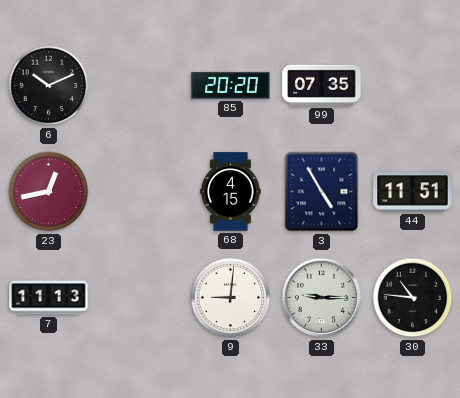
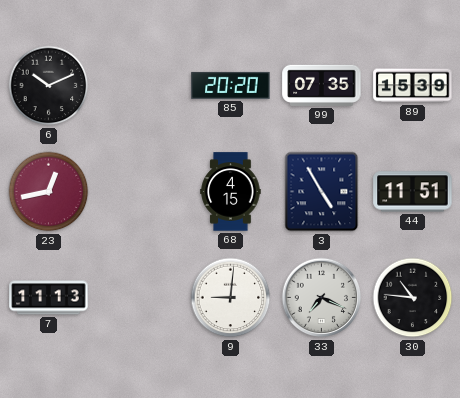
89: none -> 15:39 (413, 86)
33: 9:15 -> 7:19 (322, 298)
